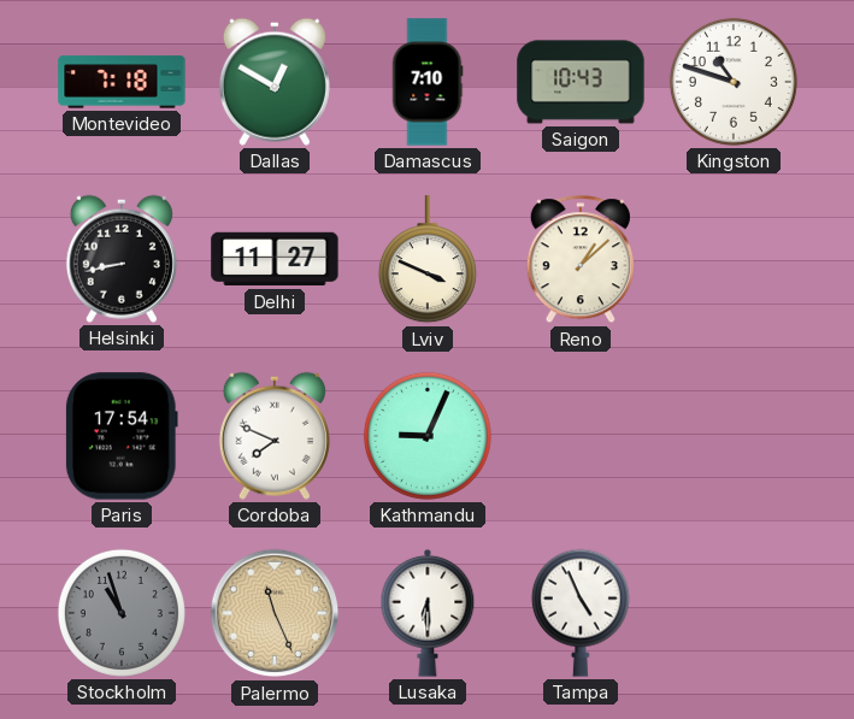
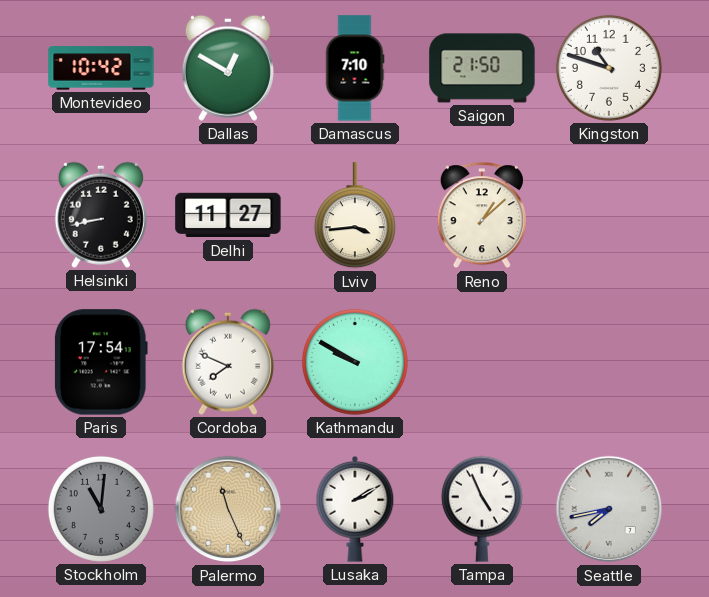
Montevideo: 7:18 -> 10:42 (101, 68)
Saigon: 10:43 -> 21:50 (482, 68)
Lviv: 3:49 -> 3:44 (355, 216)
Kathmandu: 9:04 -> 9:50 (355, 362)
Stockholm: 10:57 -> 11:01 (101, 509)
Lusaka: 6:30 -> 2:10 (355, 509)
Seattle: none -> 7:43 (609, 509)
